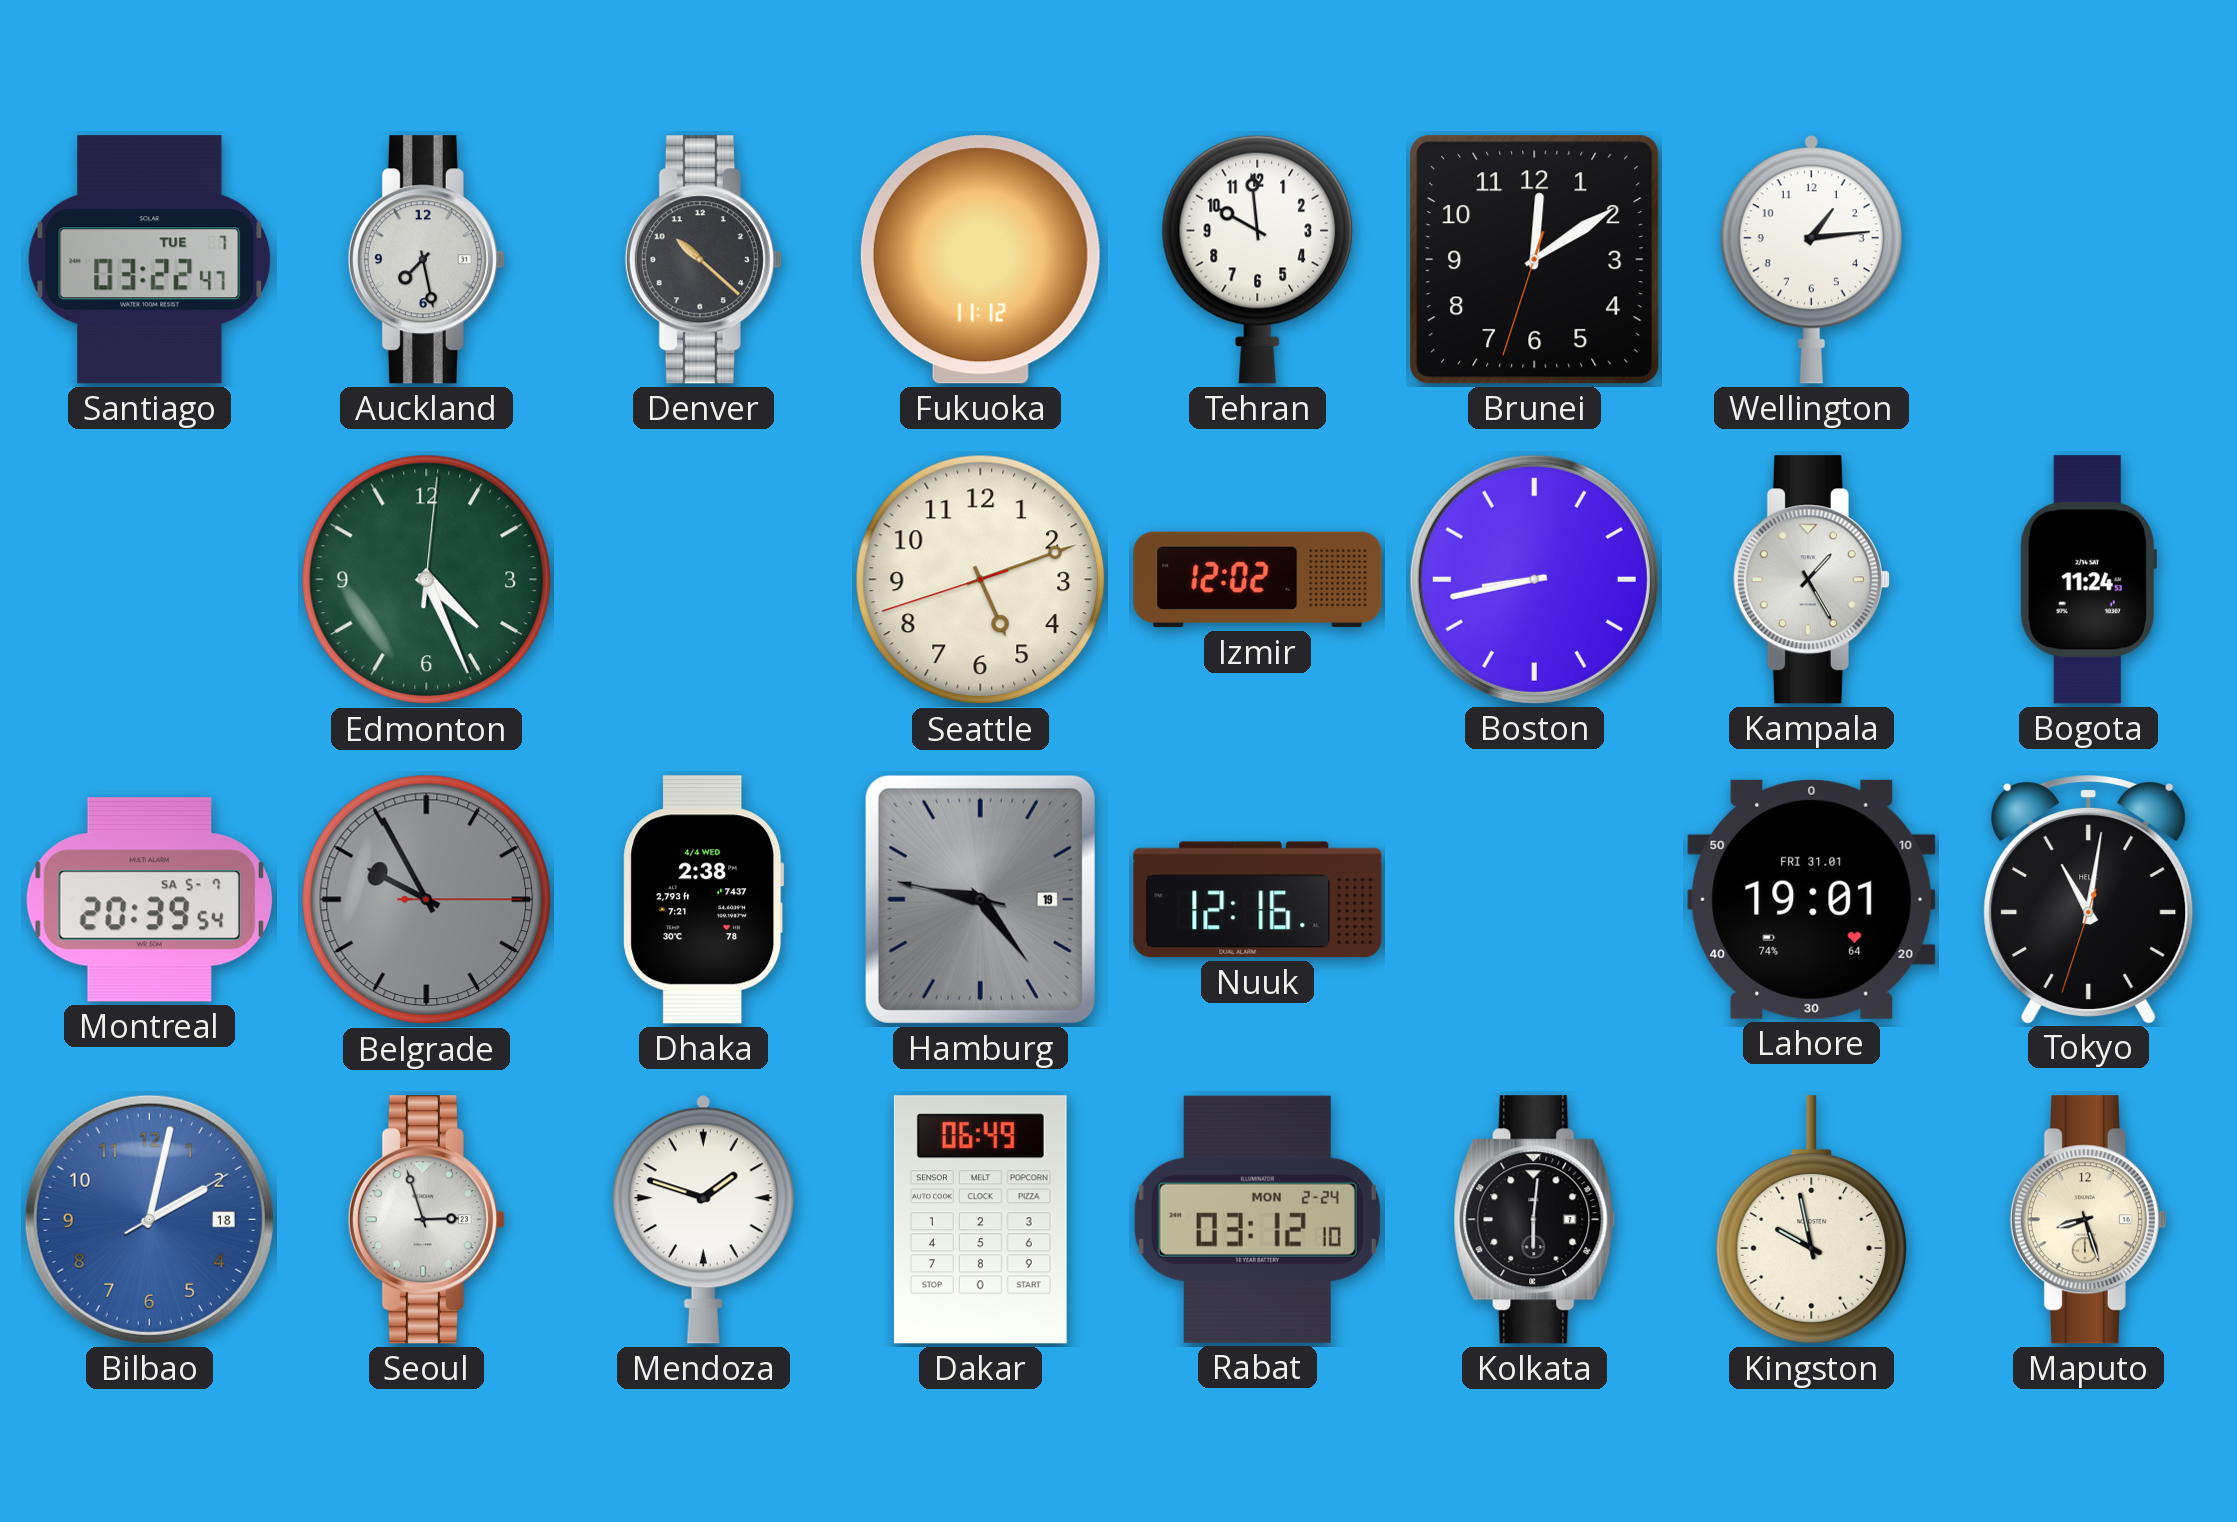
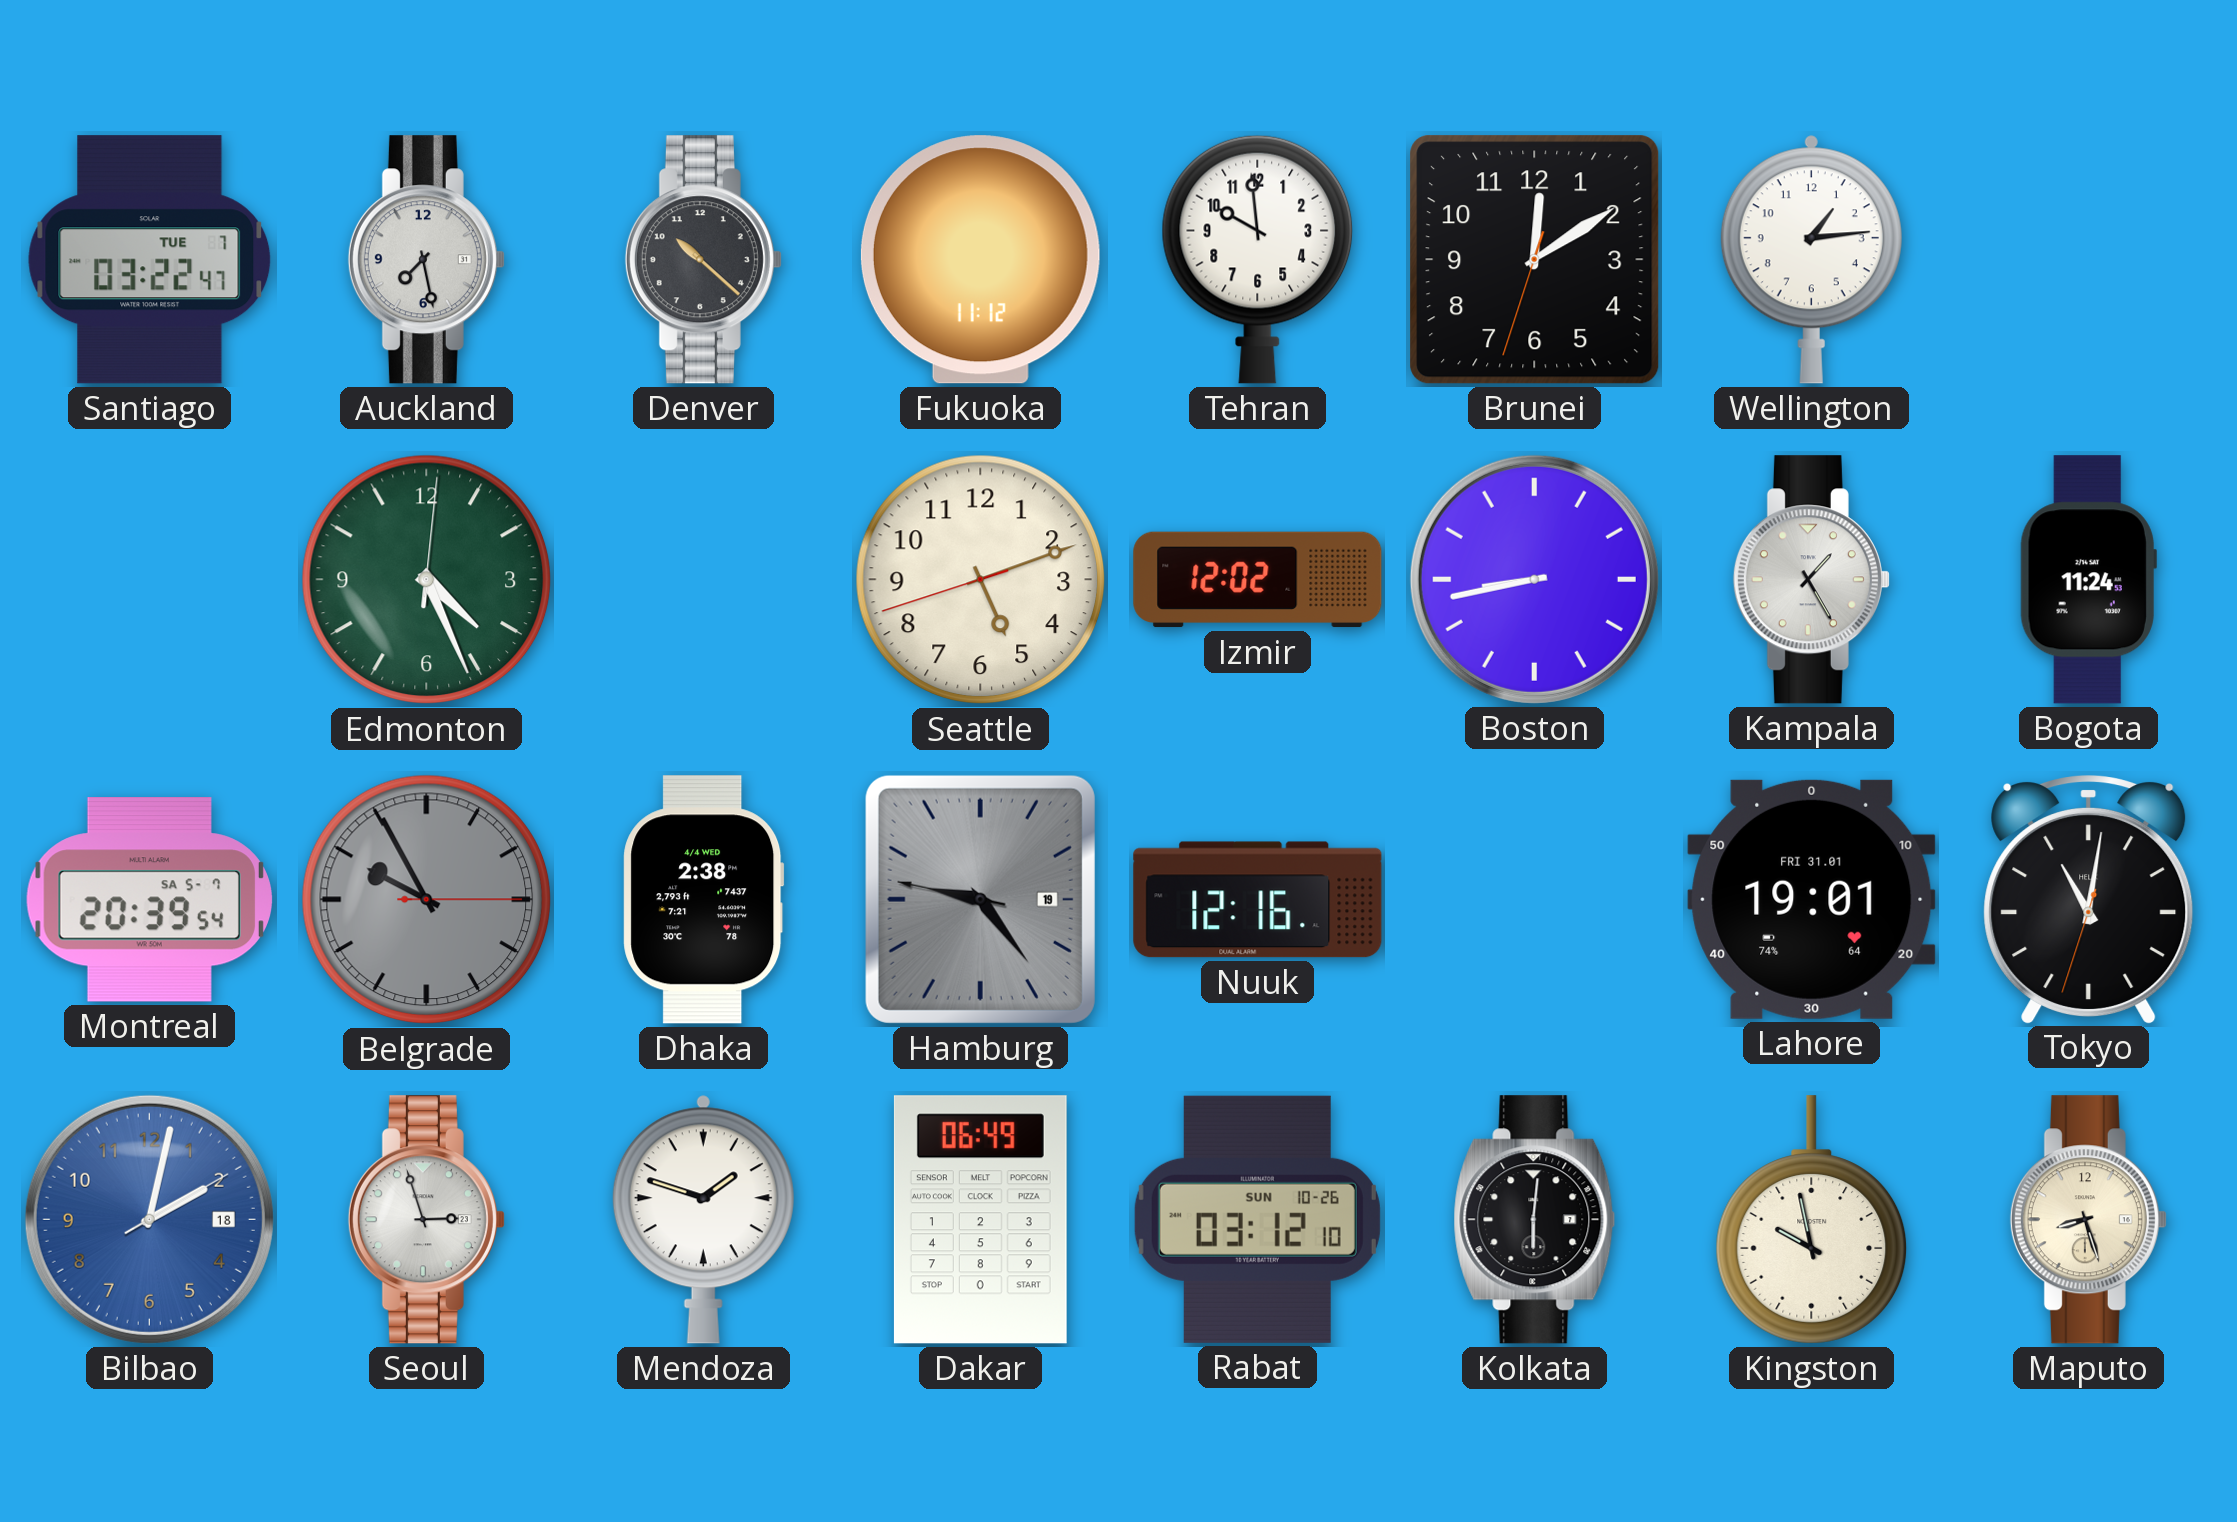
Rabat date: MON 2-24 -> SUN 10-26 (1257, 1219)
